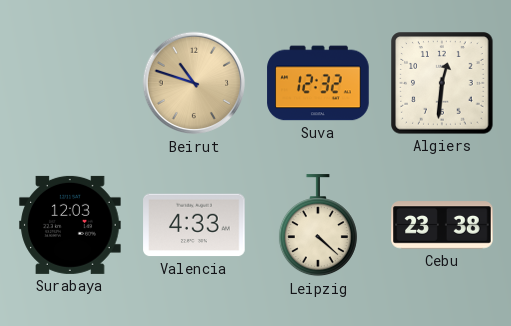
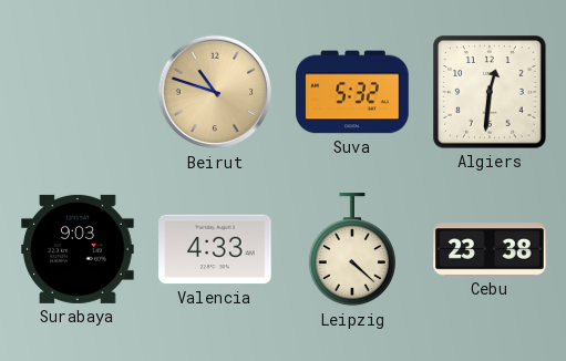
Suva: 12:32 -> 5:32 (352, 92)
Surabaya: 12:03 -> 9:03 (78, 249)
